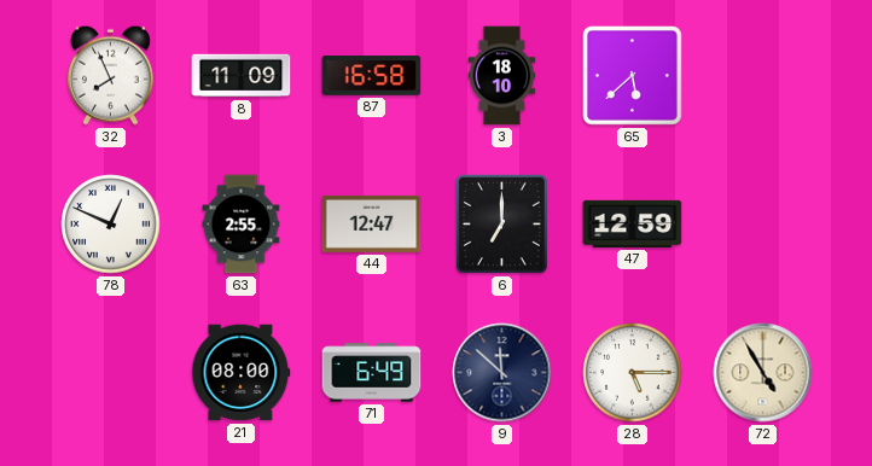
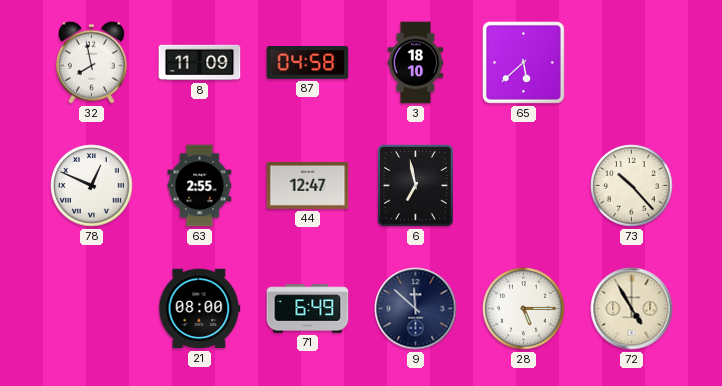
32: 7:56 -> 7:58 (91, 62)
87: 16:58 -> 04:58 (308, 63)
6: 7:00 -> 6:58 (415, 185)
47: 12:59 -> none (633, 223)
73: none -> 10:23 (632, 186)
